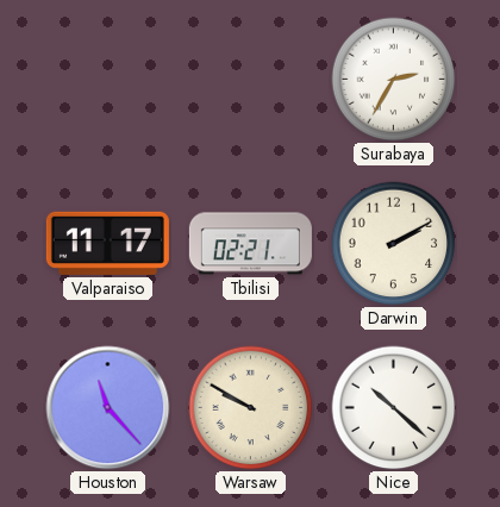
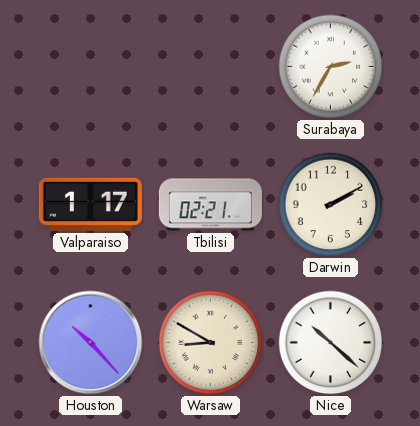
Valparaiso: 11:17 -> 1:17 (90, 204)
Houston: 11:23 -> 10:23 (91, 343)
Warsaw: 9:50 -> 8:50 (211, 343)
